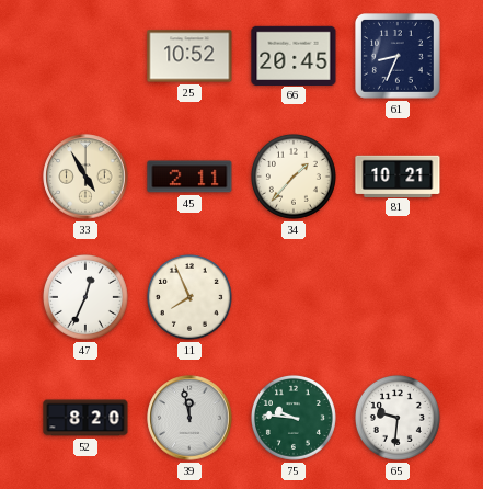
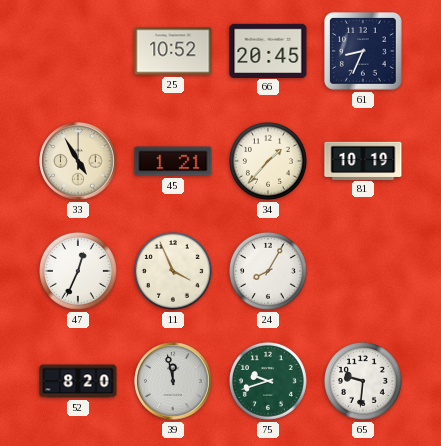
45: 2:11 -> 1:21 (173, 161)
81: 10:21 -> 10:19 (363, 160)
11: 7:56 -> 3:56 (173, 271)
24: none -> 8:05 (268, 271)
75: 9:46 -> 9:42 (268, 381)
